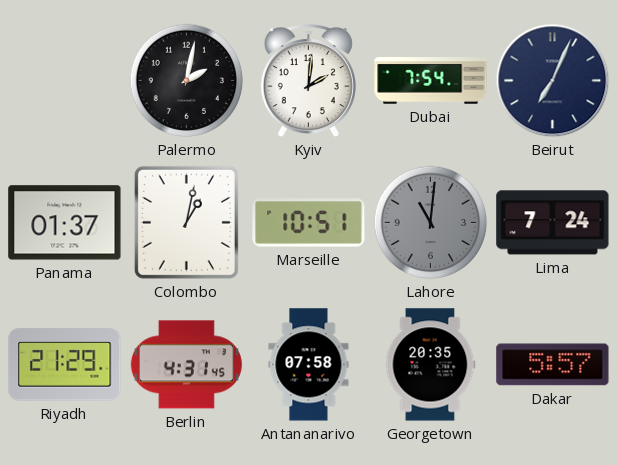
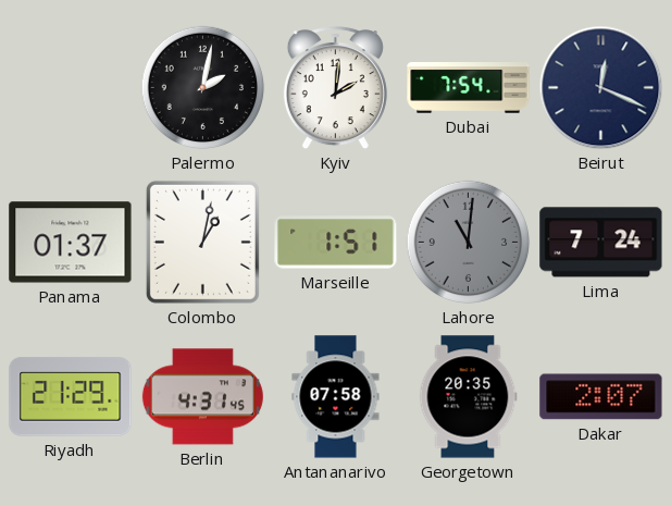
Beirut: 7:04 -> 12:19 (601, 88)
Marseille: 10:51 -> 1:51 (336, 243)
Dakar: 5:57 -> 2:07 (601, 397)
